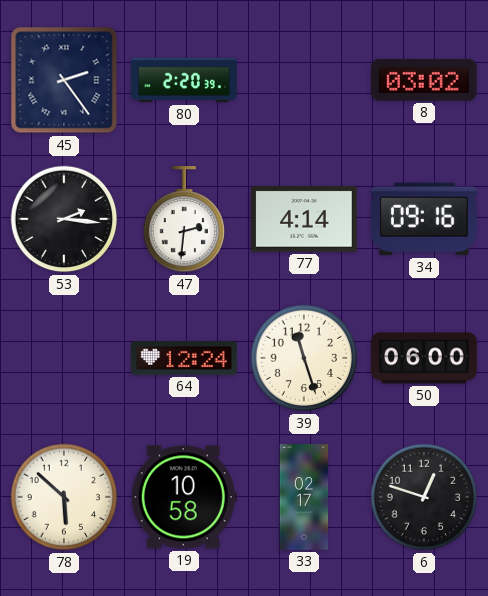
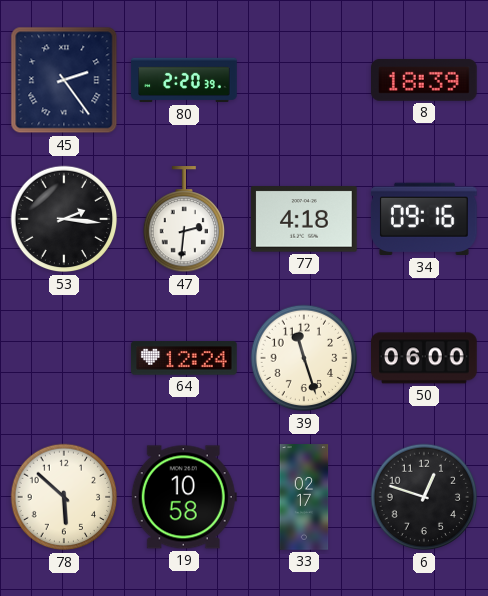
8: 03:02 -> 18:39 (425, 80)
77: 4:14 -> 4:18 (305, 219)
